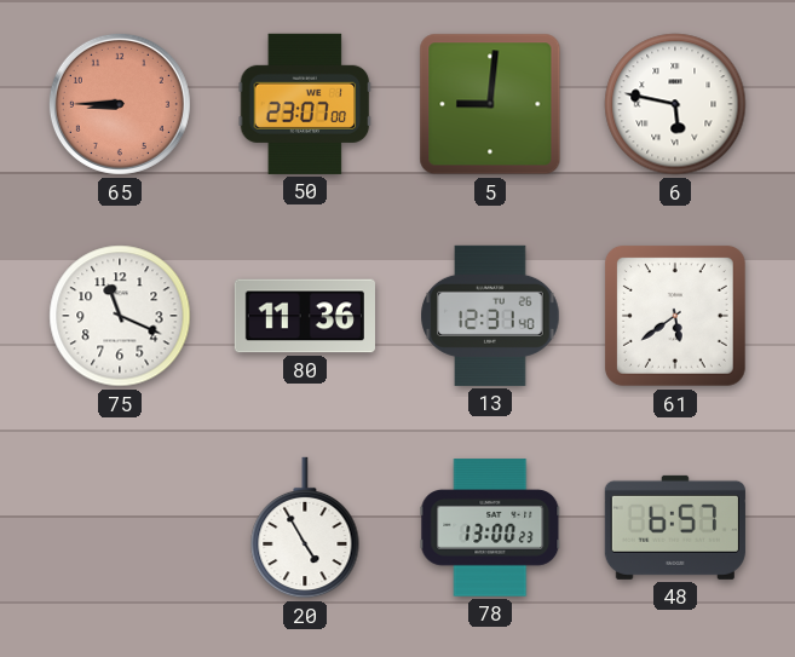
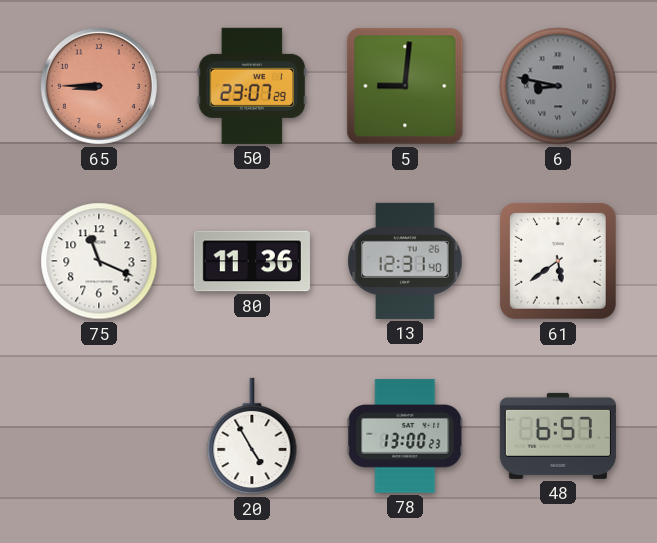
50: 23:07:00 -> 23:07:29 (252, 86)
6: 5:47 -> 8:47 (558, 86)
6 dial: white -> grey (558, 86)
